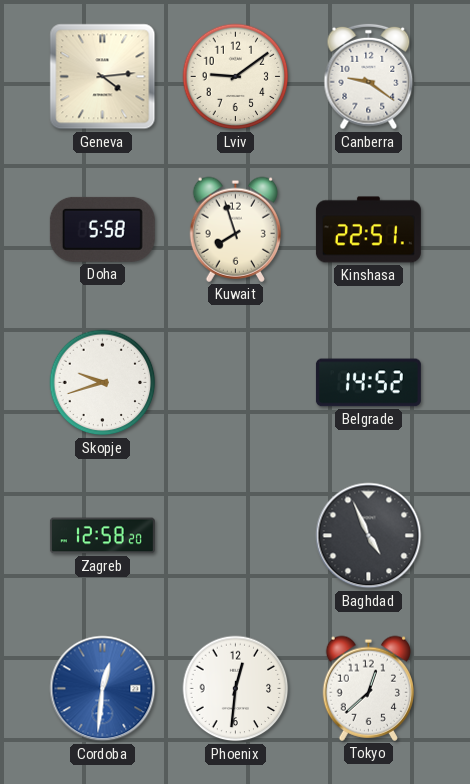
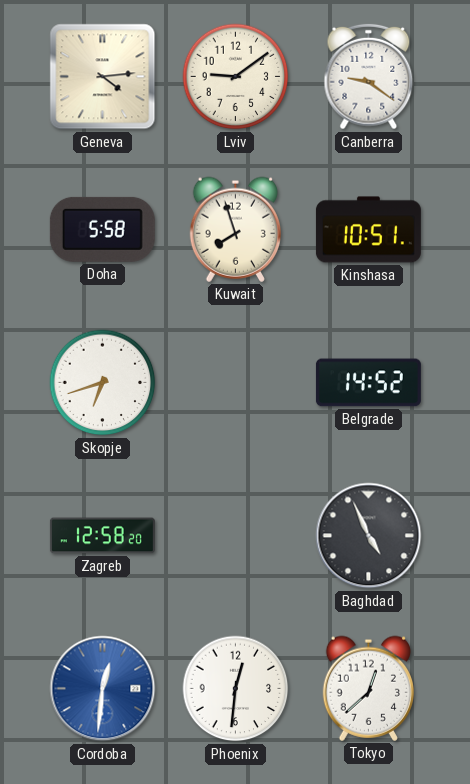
Kinshasa: 22:51 -> 10:51 (368, 230)
Skopje: 9:42 -> 6:42 (103, 383)
